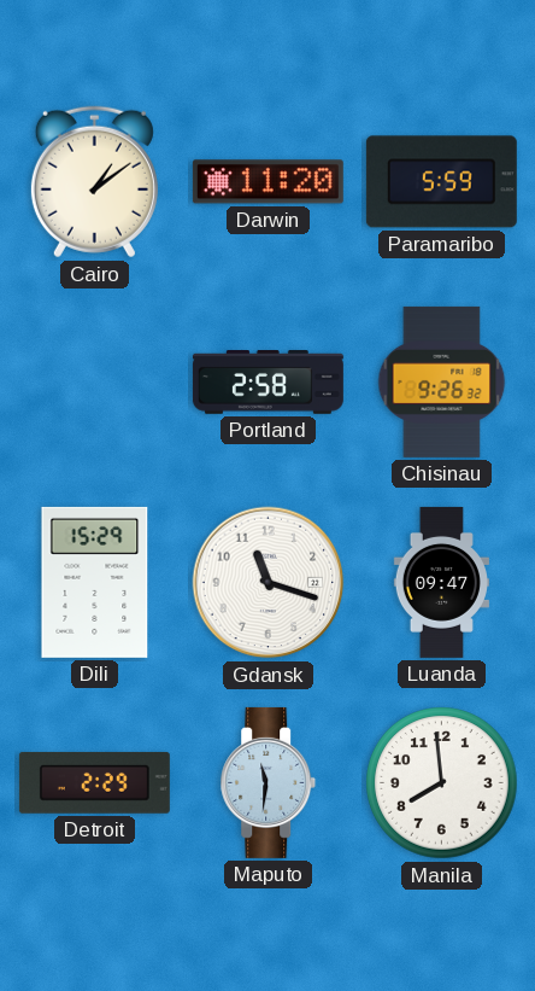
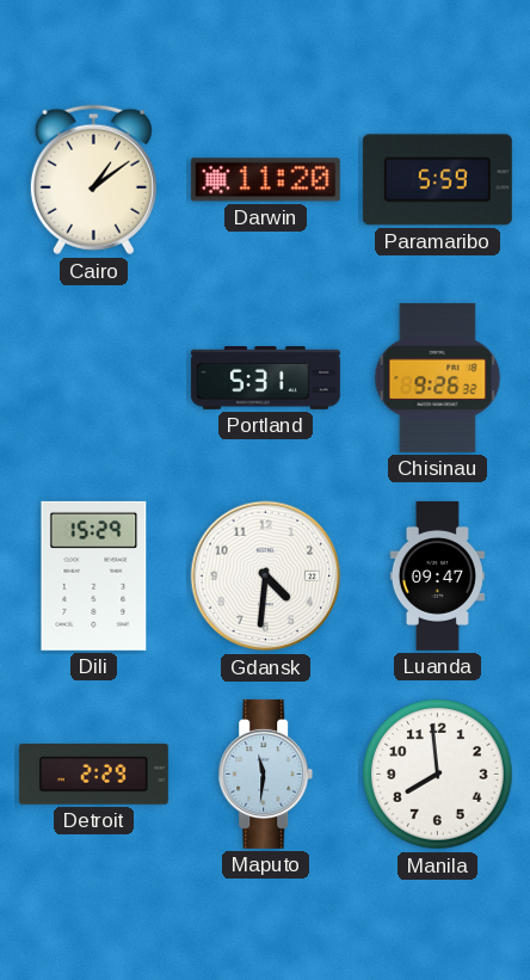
Portland: 2:58 -> 5:31 (265, 378)
Gdansk: 11:18 -> 4:31 (266, 577)
